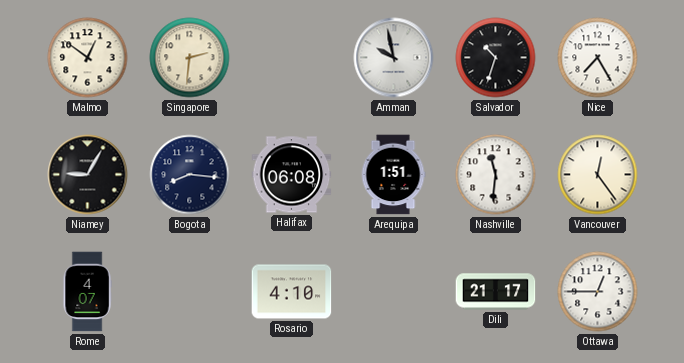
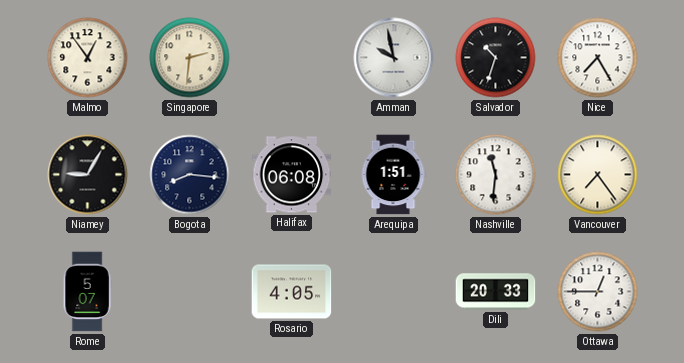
Malmo: 12:51 -> 12:54 (88, 58)
Vancouver: 12:24 -> 7:24 (598, 175)
Rome: 4:07 -> 5:07 (87, 292)
Rosario: 4:10 -> 4:05 (292, 292)
Dili: 21:17 -> 20:33 (496, 292)
